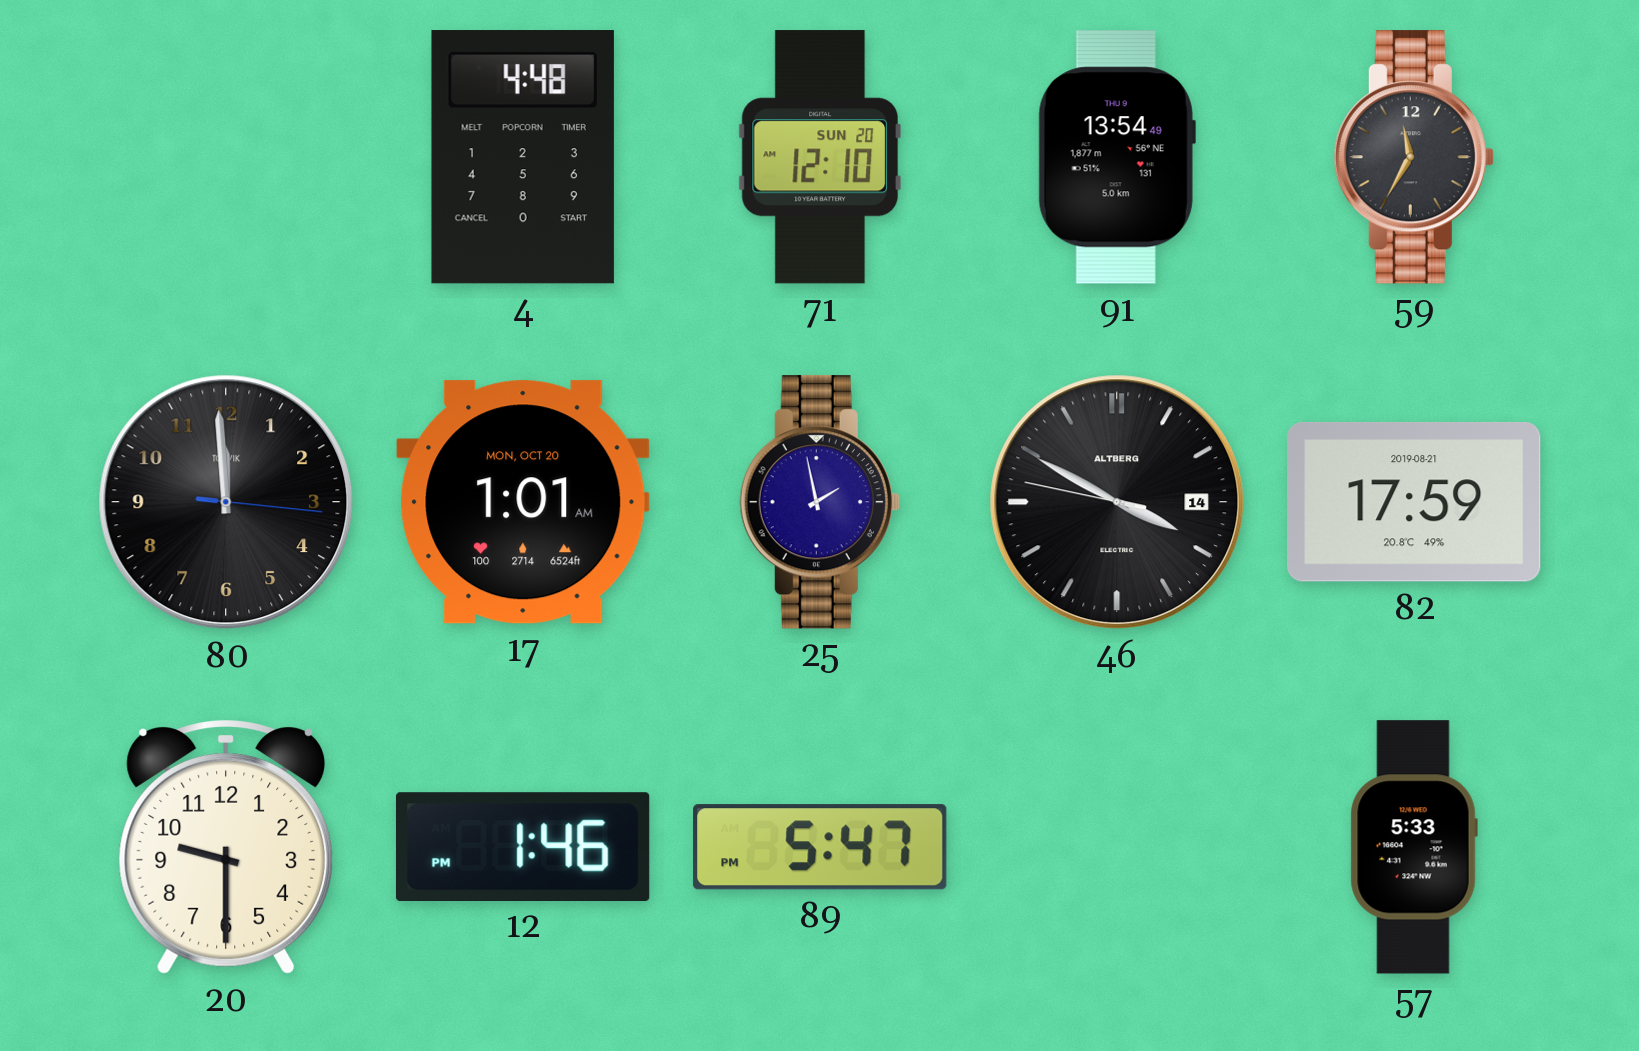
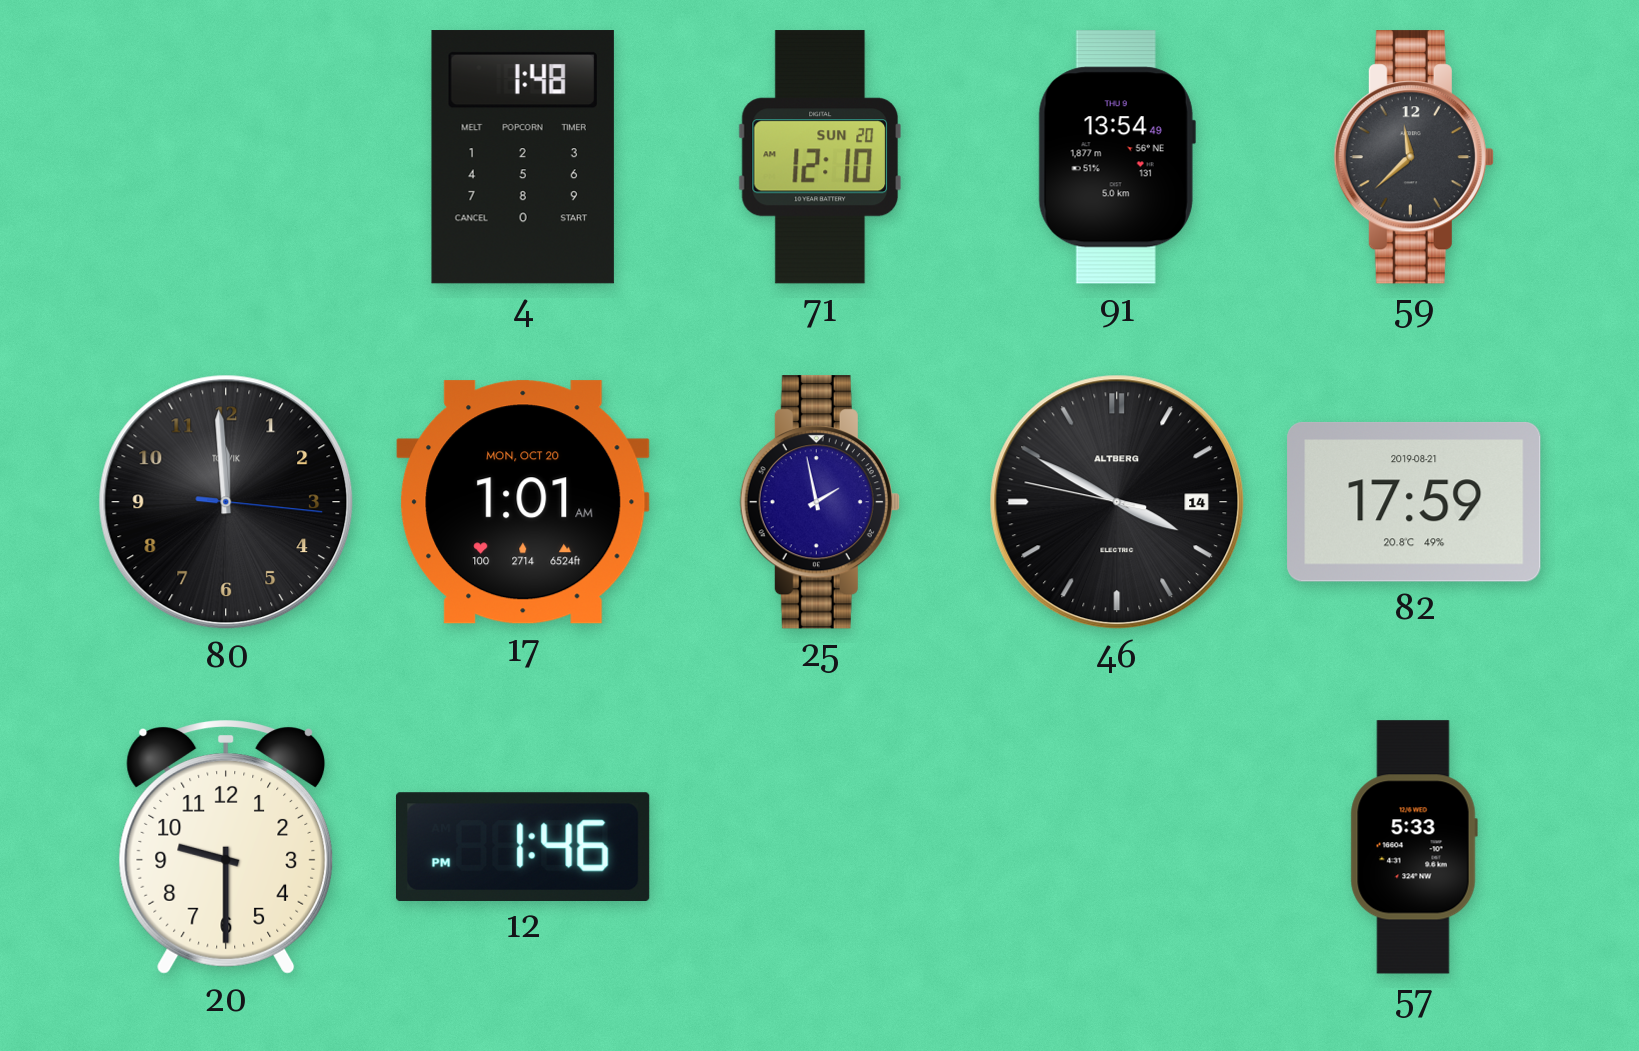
4: 4:48 -> 1:48 (523, 157)
59: 11:35 -> 11:38 (1414, 157)
89: 5:47 -> none (820, 847)
